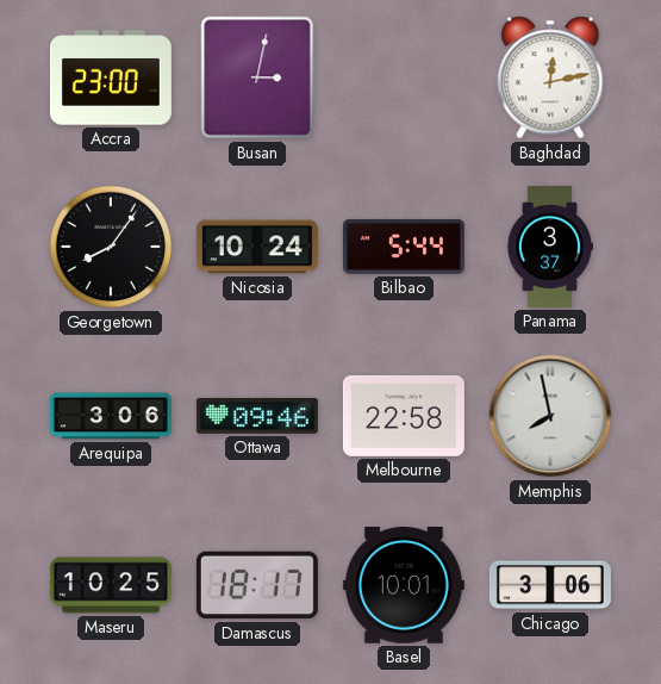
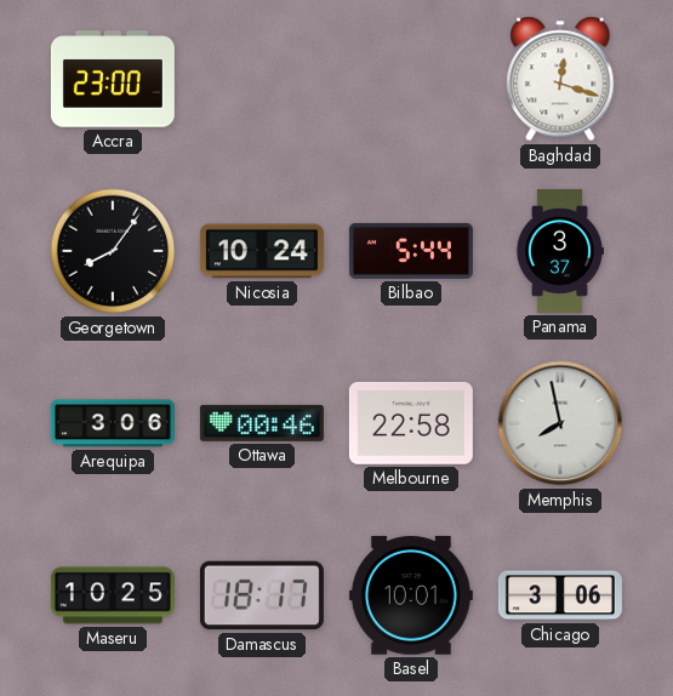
Busan: 3:02 -> none (257, 77)
Baghdad: 12:13 -> 12:18 (560, 79)
Ottawa: 09:46 -> 00:46 (262, 423)
